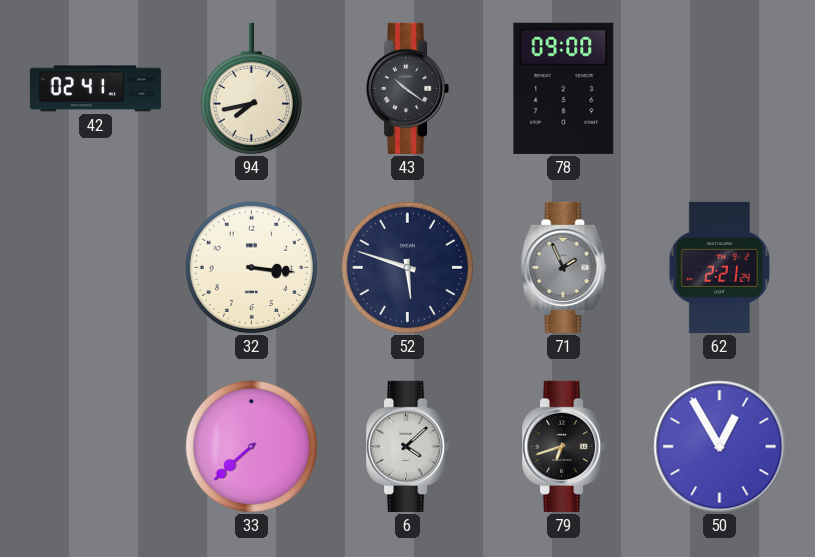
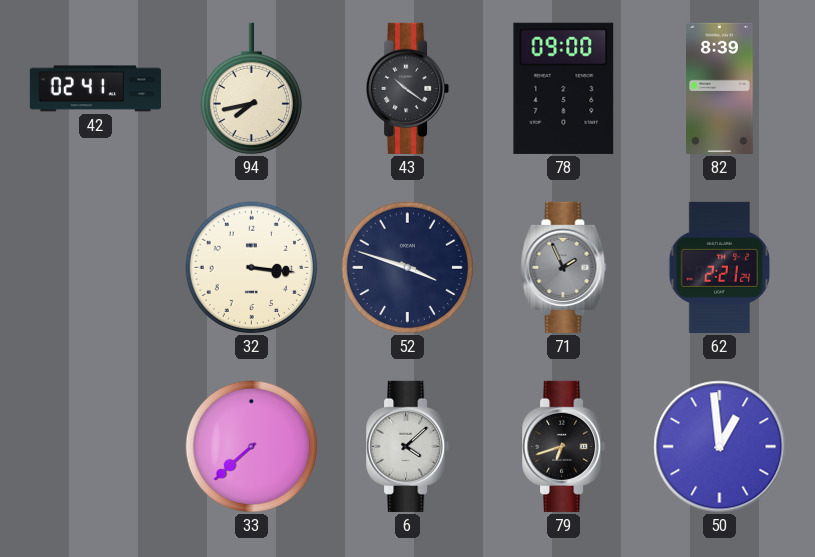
82: none -> 8:39 (720, 88)
52: 5:48 -> 3:48 (408, 268)
50: 12:55 -> 12:59 (720, 447)
